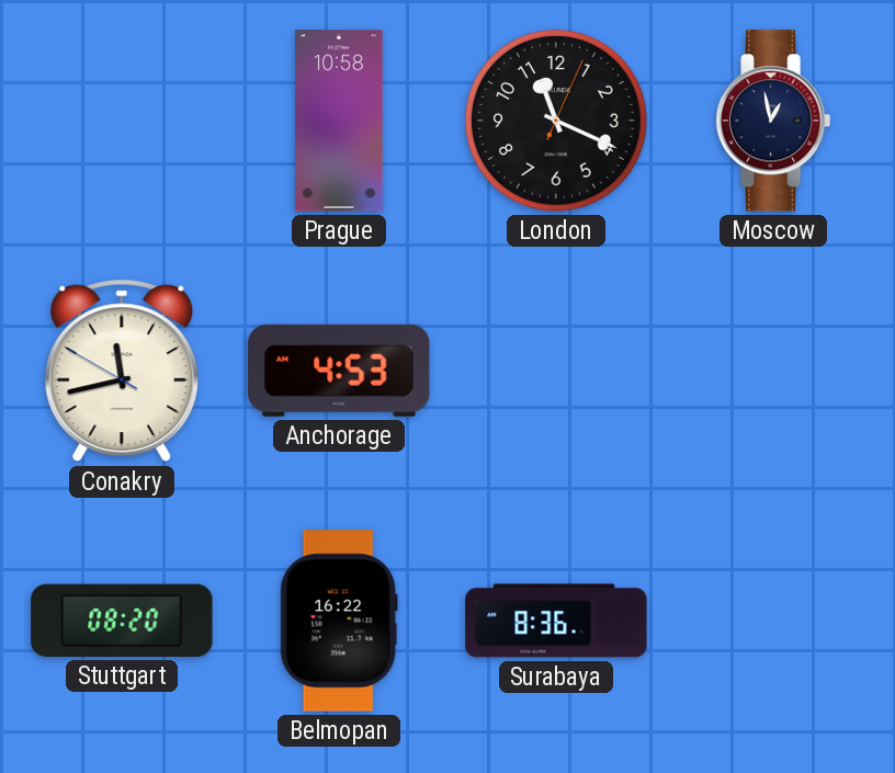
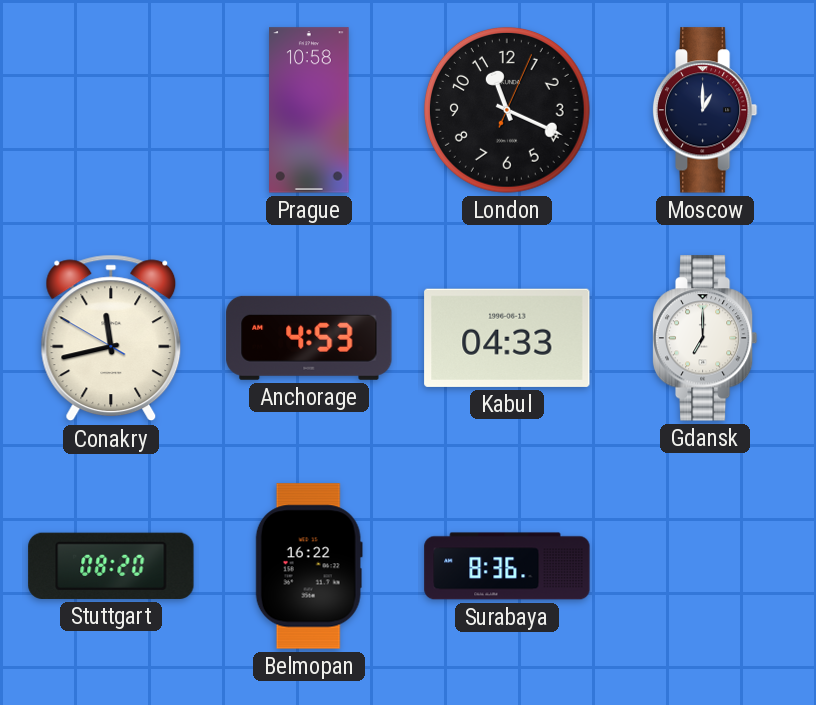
Moscow: 12:58 -> 1:00 (705, 110)
Kabul: none -> 04:33 (507, 338)
Gdansk: none -> 7:00 (705, 338)
